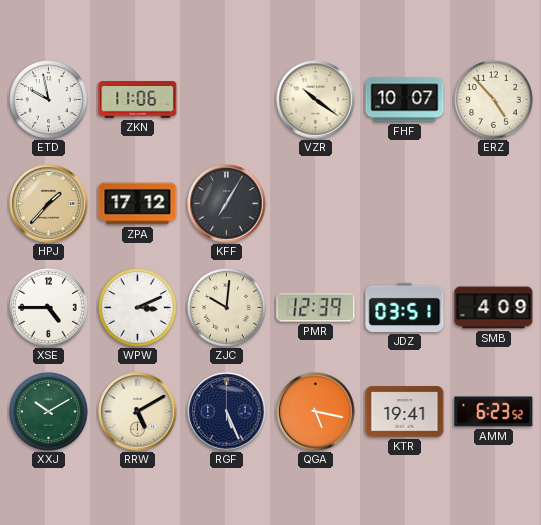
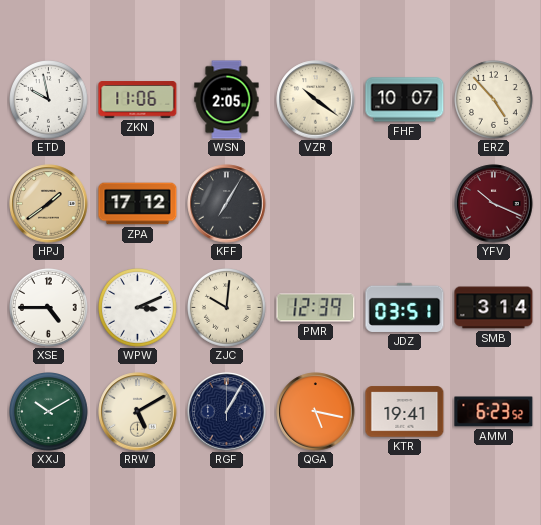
WSN: none -> 2:05 (227, 100)
HPJ: 1:37 -> 1:39 (49, 204)
YFV: none -> 10:19 (494, 204)
SMB: 4:09 -> 3:14 (494, 308)
RGF: 5:26 -> 1:05 (227, 412)
